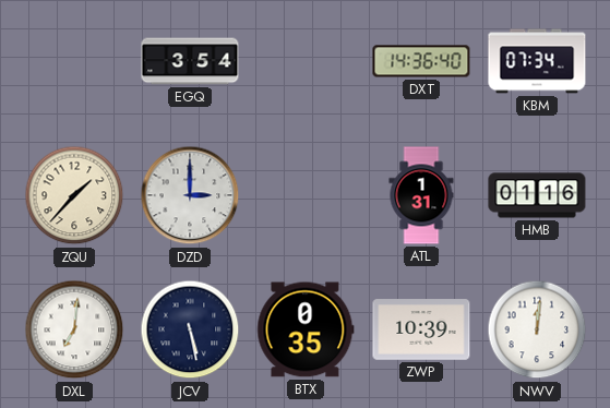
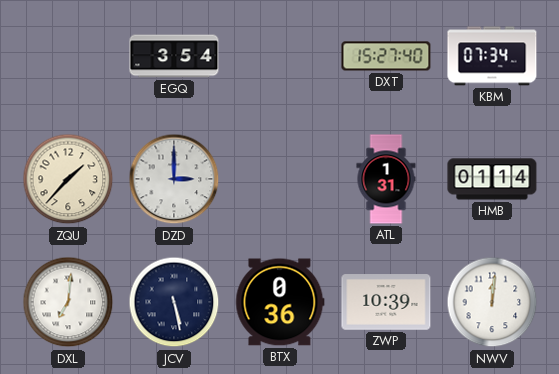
DXT: 14:36 -> 15:27 (386, 56)
HMB: 01:16 -> 01:14 (492, 179)
BTX: 0:35 -> 0:36 (280, 302)
